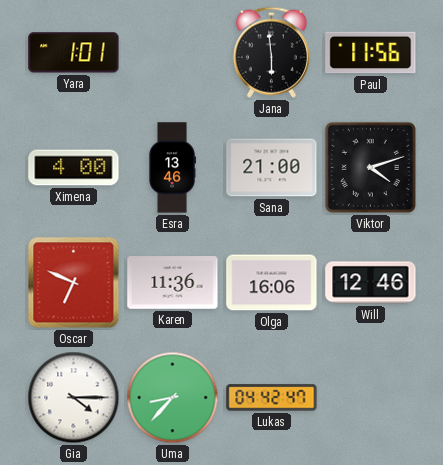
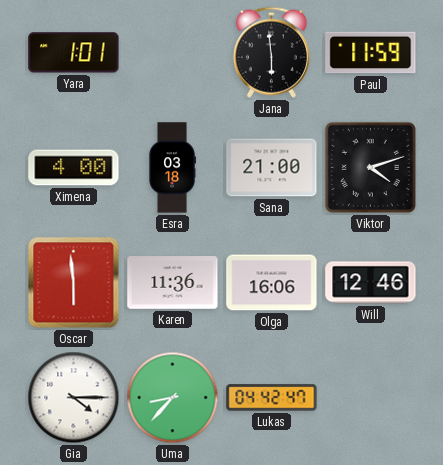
Paul: 11:56 -> 11:59 (371, 53)
Esra: 13:46 -> 03:18 (172, 168)
Oscar: 6:49 -> 5:59 (74, 283)
